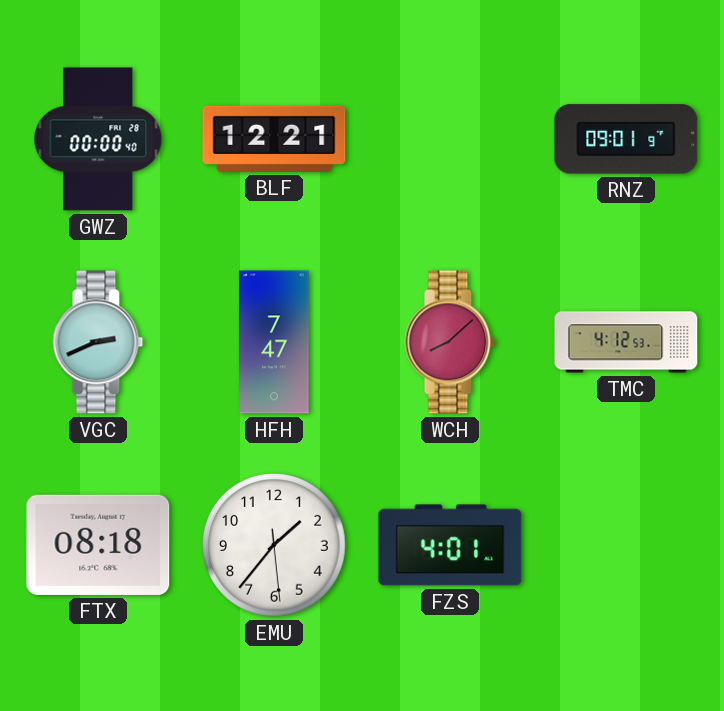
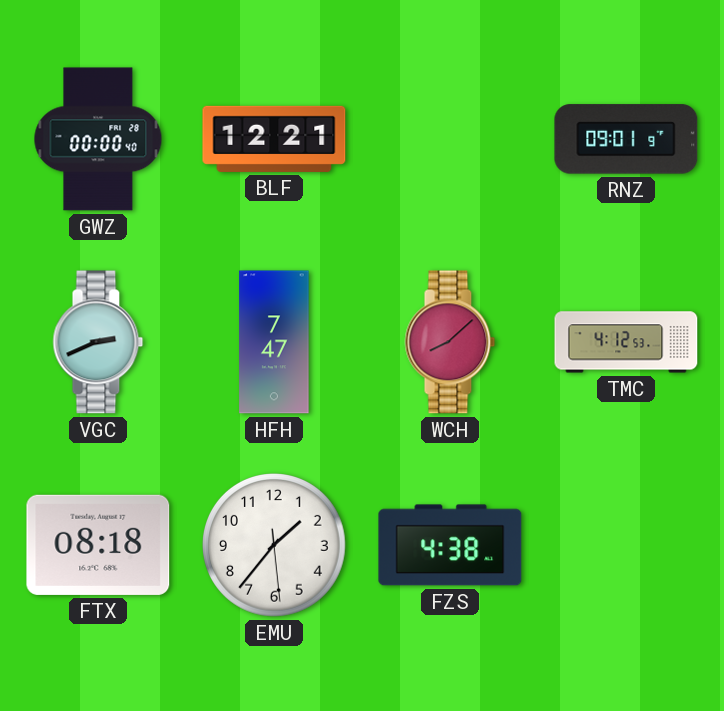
FZS: 4:01 -> 4:38 (450, 545)
